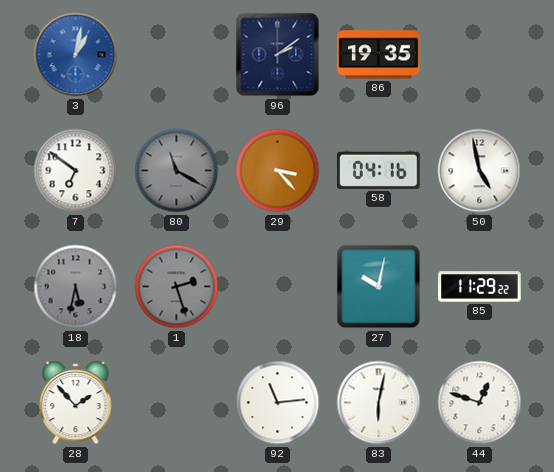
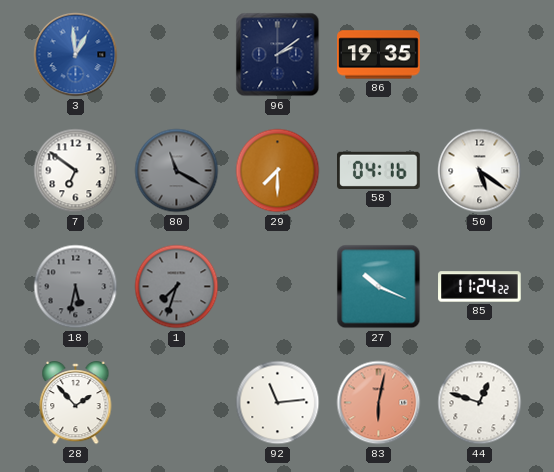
3: 1:02 -> 12:59 (76, 55)
29: 3:23 -> 7:30 (278, 171)
50: 4:58 -> 5:21 (480, 171)
1: 2:27 -> 7:33 (177, 287)
27: 10:02 -> 10:19 (379, 287)
85: 11:29 -> 11:24 (480, 287)
83 dial: white -> salmon (379, 403)
